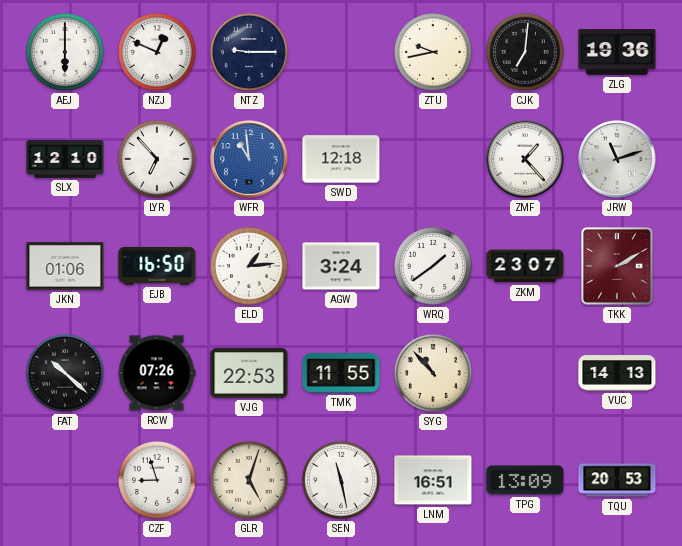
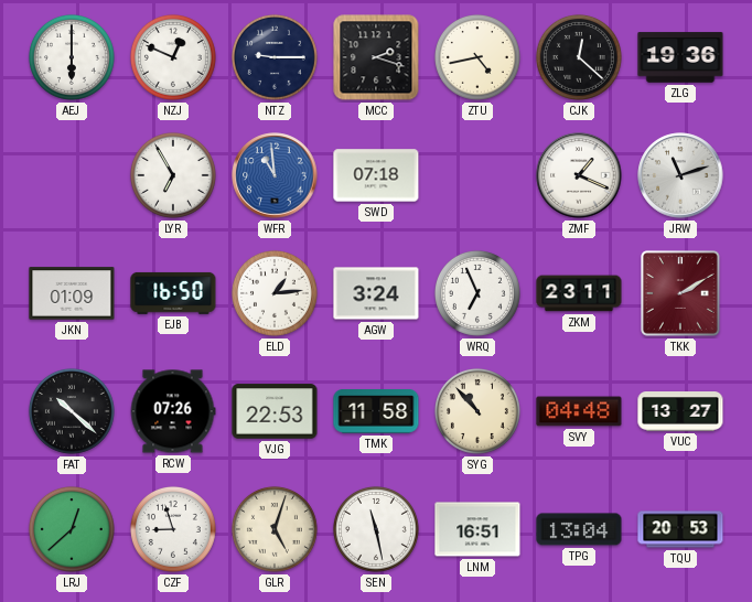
MCC: none -> 2:18 (376, 57)
ZTU: 9:43 -> 4:43 (477, 57)
CJK: 7:01 -> 12:22 (579, 57)
SLX: 12:10 -> none (65, 160)
LYR: 6:53 -> 6:55 (173, 175)
SWD: 12:18 -> 07:18 (376, 175)
ZMF: 1:23 -> 1:19 (579, 175)
JKN: 01:06 -> 01:09 (72, 293)
WRQ: 1:39 -> 6:56 (477, 293)
ZKM: 23:07 -> 23:11 (579, 293)
TMK: 11:55 -> 11:58 (376, 411)
SVY: none -> 04:48 (579, 411)
VUC: 14:13 -> 13:27 (680, 412)
LRJ: none -> 12:38 (72, 529)
TPG: 13:09 -> 13:04 (579, 529)
